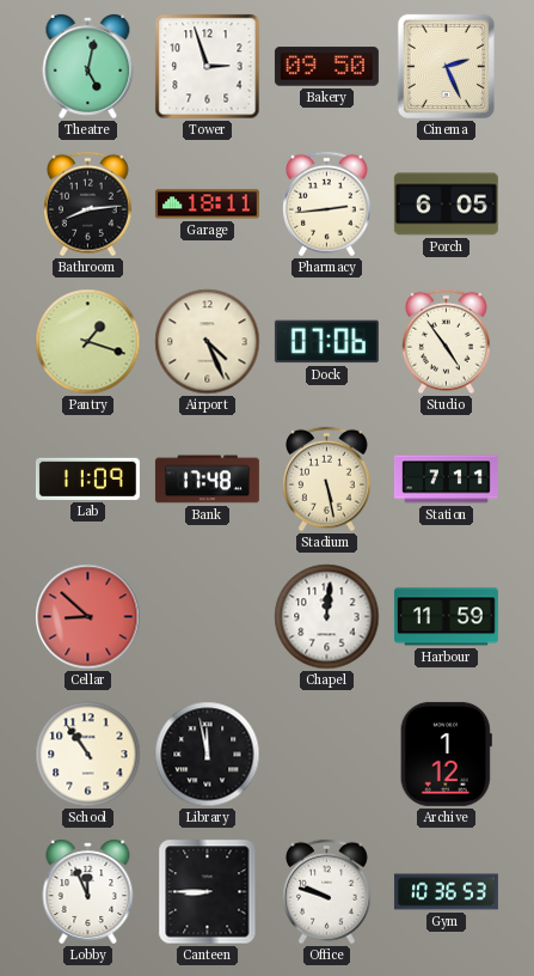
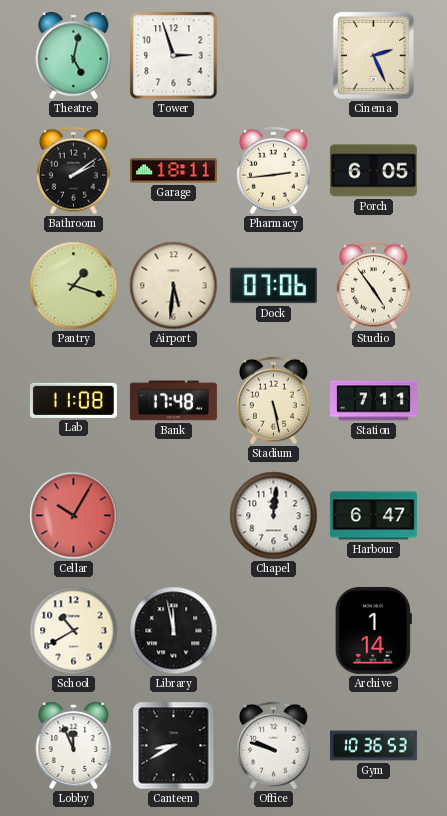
Bakery: 09:50 -> none (326, 67)
Bathroom: 8:14 -> 2:09 (74, 171)
Airport: 4:26 -> 5:31 (174, 286)
Lab: 11:09 -> 11:08 (73, 400)
Cellar: 8:52 -> 10:05 (74, 516)
Harbour: 11:59 -> 6:47 (373, 516)
School: 10:54 -> 10:40 (74, 631)
Archive: 1:12 -> 1:14 (373, 630)
Canteen: 8:45 -> 8:40 (174, 746)
